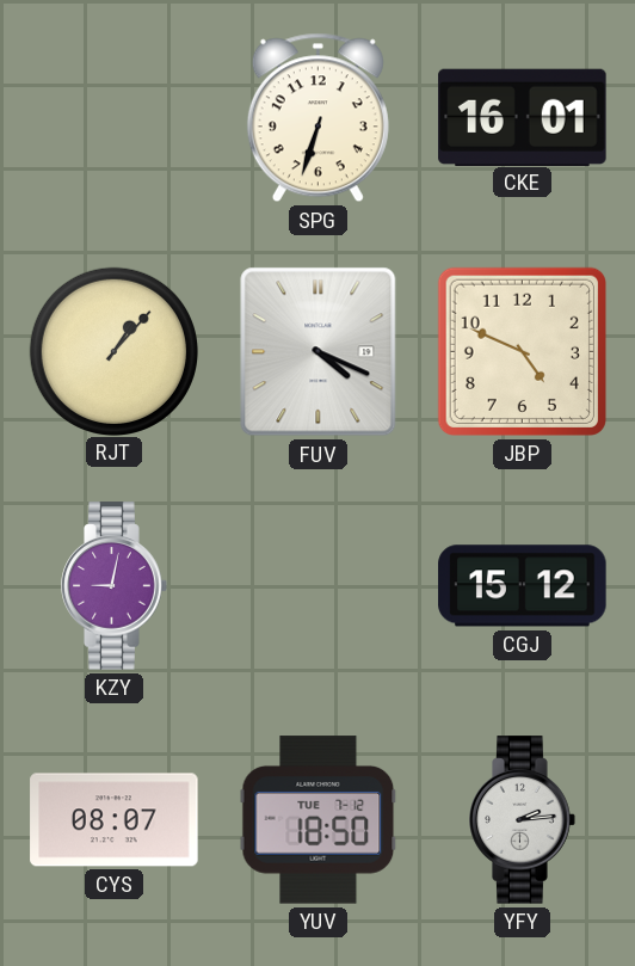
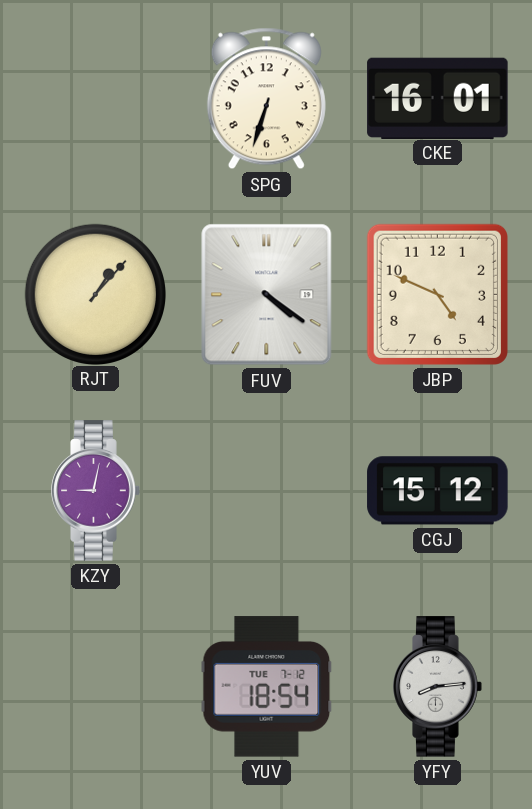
FUV: 4:19 -> 4:21 (267, 295)
CYS: 08:07 -> none (115, 820)
YUV: 18:50 -> 18:54 (267, 687)
YFY: 2:14 -> 8:14 (438, 687)
